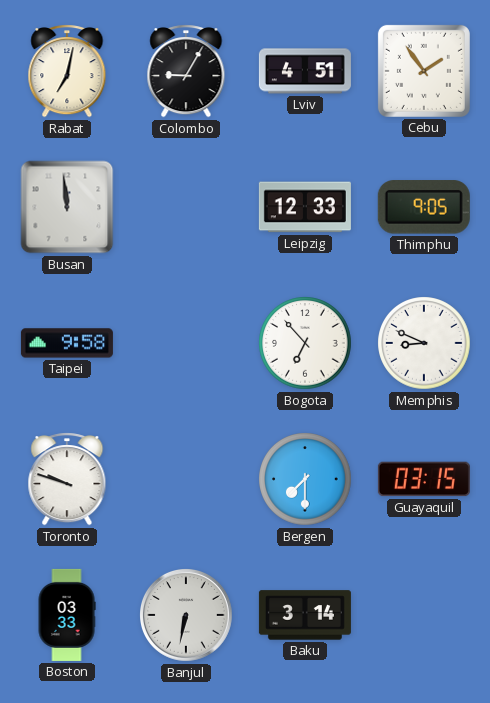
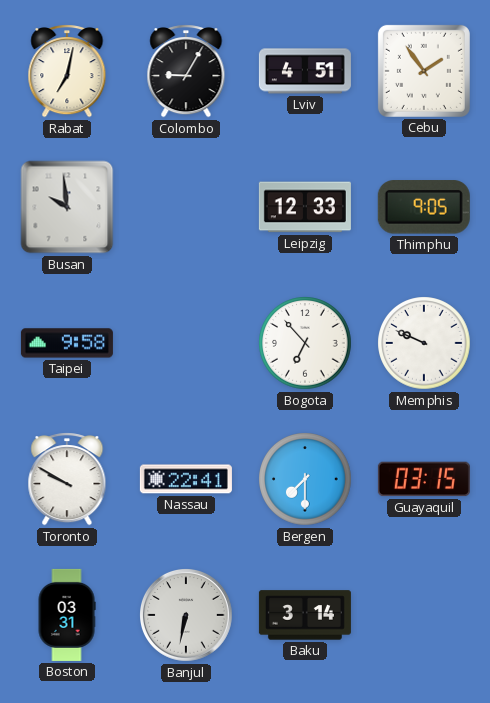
Busan: 11:59 -> 9:59 (67, 207)
Memphis: 8:49 -> 9:49 (424, 343)
Toronto: 9:48 -> 9:50 (67, 479)
Nassau: none -> 22:41 (186, 479)
Boston: 03:33 -> 03:31 (67, 615)
